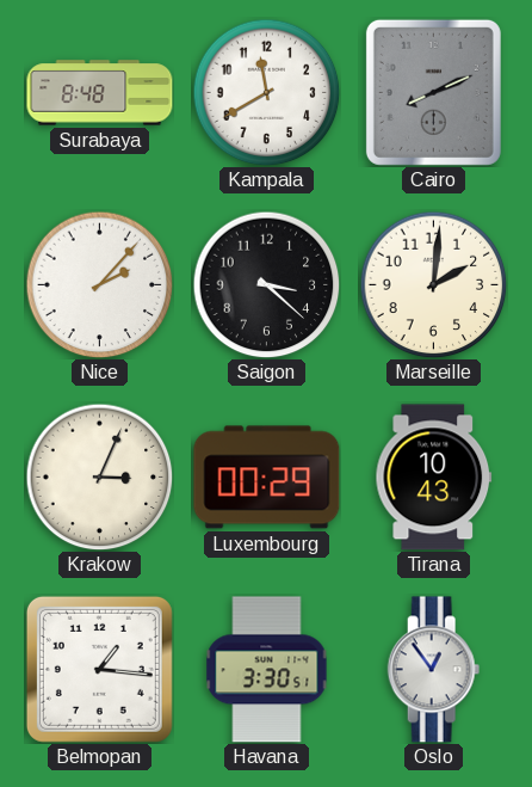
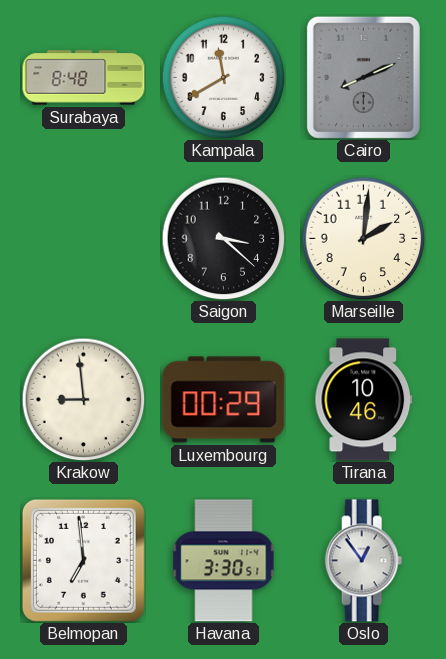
Nice: 2:07 -> none (99, 284)
Krakow: 3:04 -> 8:59 (83, 399)
Tirana: 10:43 -> 10:46 (364, 400)
Belmopan: 1:16 -> 6:59 (83, 560)
